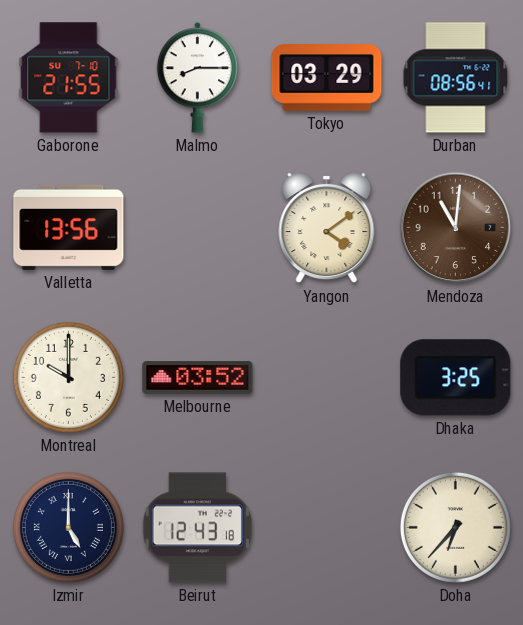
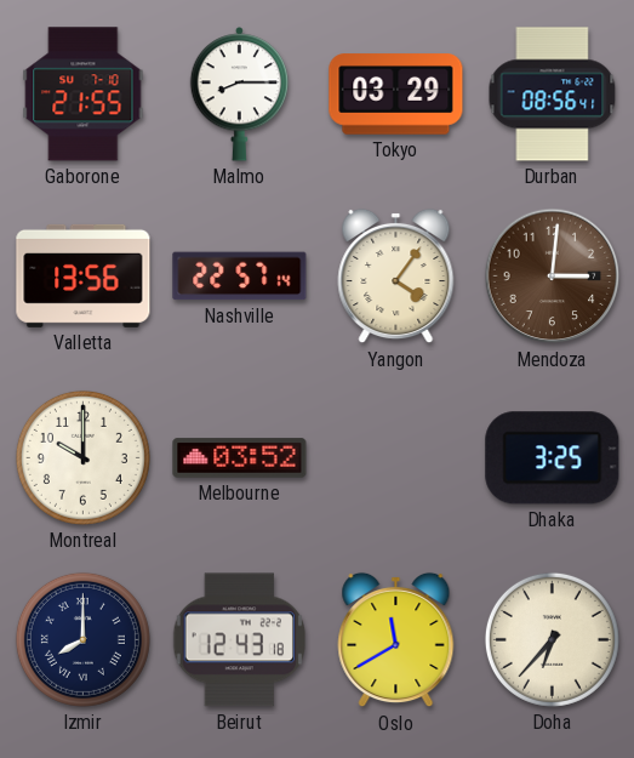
Nashville: none -> 22:57 (240, 277)
Yangon: 4:09 -> 4:06 (396, 277)
Mendoza: 11:01 -> 3:01 (553, 277)
Izmir: 5:00 -> 8:00 (82, 639)
Oslo: none -> 11:40 (396, 640)
